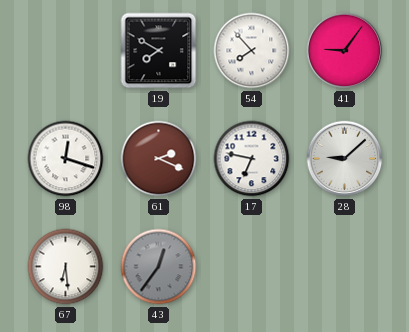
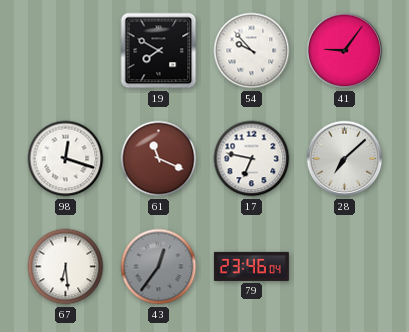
54: 7:53 -> 9:53 (252, 51)
61: 2:19 -> 11:19 (159, 159)
28: 9:08 -> 7:08 (345, 159)
79: none -> 23:46 (251, 266)
